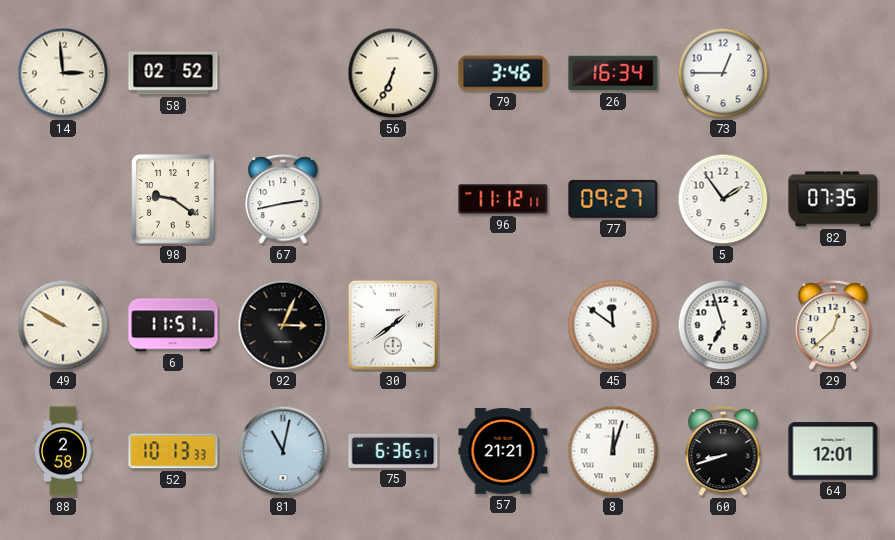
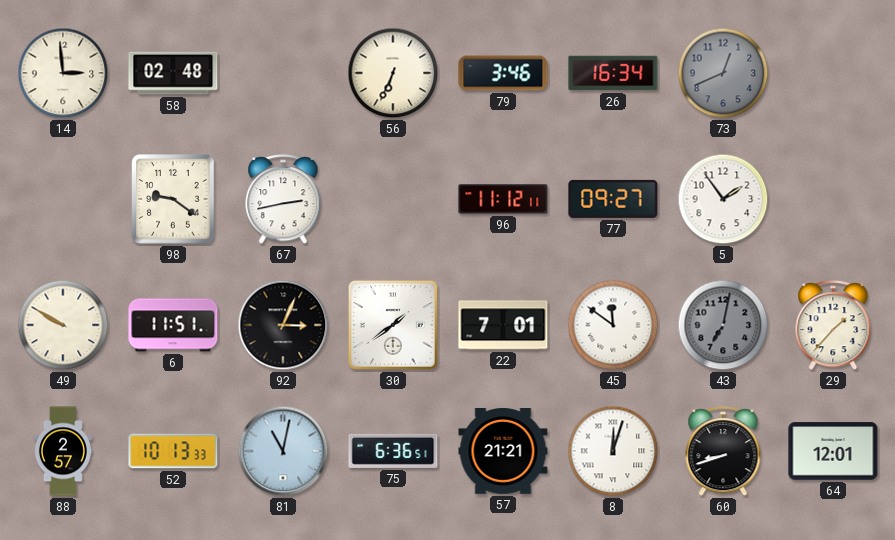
58: 02:52 -> 02:48 (173, 73)
73: 12:45 -> 12:41 (723, 73)
73 dial: white -> grey (723, 73)
82: 07:35 -> none (833, 199)
22: none -> 7:01 (503, 325)
43: 6:57 -> 7:02 (723, 325)
43 dial: white -> grey (723, 325)
29: 12:38 -> 1:37 (833, 326)
88: 2:58 -> 2:57 (63, 451)
